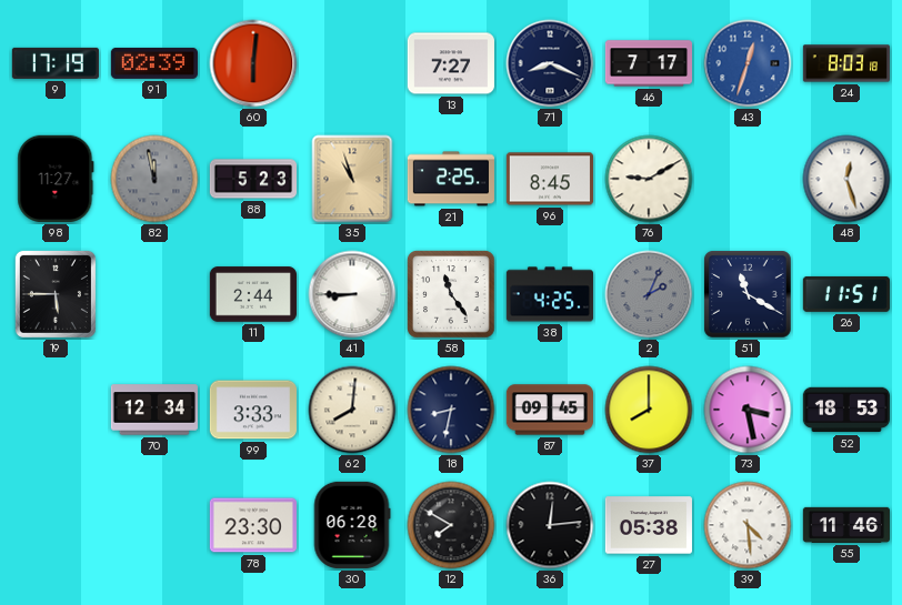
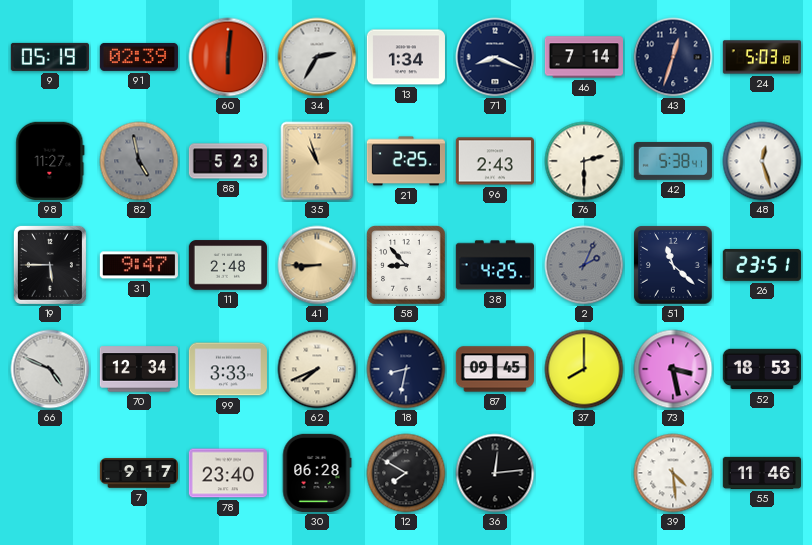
9: 17:19 -> 05:19 (50, 57)
34: none -> 2:35 (317, 57)
13: 7:27 -> 1:34 (406, 57)
46: 7:17 -> 7:14 (583, 57)
43 dial: blue -> navy (673, 57)
24: 8:03 -> 5:03 (761, 57)
82: 11:58 -> 4:58 (139, 161)
96: 8:45 -> 2:43 (495, 161)
76: 9:10 -> 2:30 (584, 161)
42: none -> 5:38 (673, 161)
31: none -> 9:47 (139, 265)
11: 2:44 -> 2:48 (228, 265)
41 dial: white -> champagne (317, 265)
58: 11:24 -> 8:53 (406, 265)
51: 11:20 -> 11:22 (673, 265)
26: 11:51 -> 23:51 (762, 265)
66: none -> 4:49 (50, 369)
62: 8:01 -> 7:41 (317, 369)
7: none -> 9:17 (138, 473)
78: 23:30 -> 23:40 (228, 473)
27: 05:38 -> none (649, 525)
